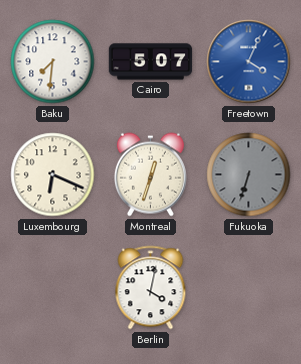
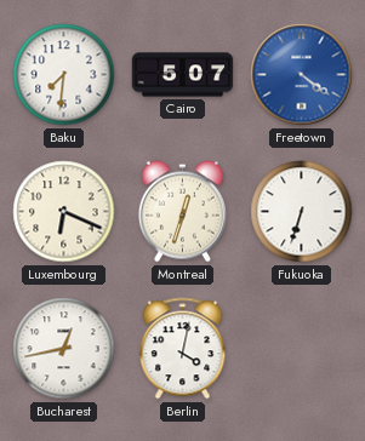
Freetown: 4:04 -> 4:21 (302, 75)
Fukuoka dial: grey -> white (302, 212)
Bucharest: none -> 12:43 (64, 349)
